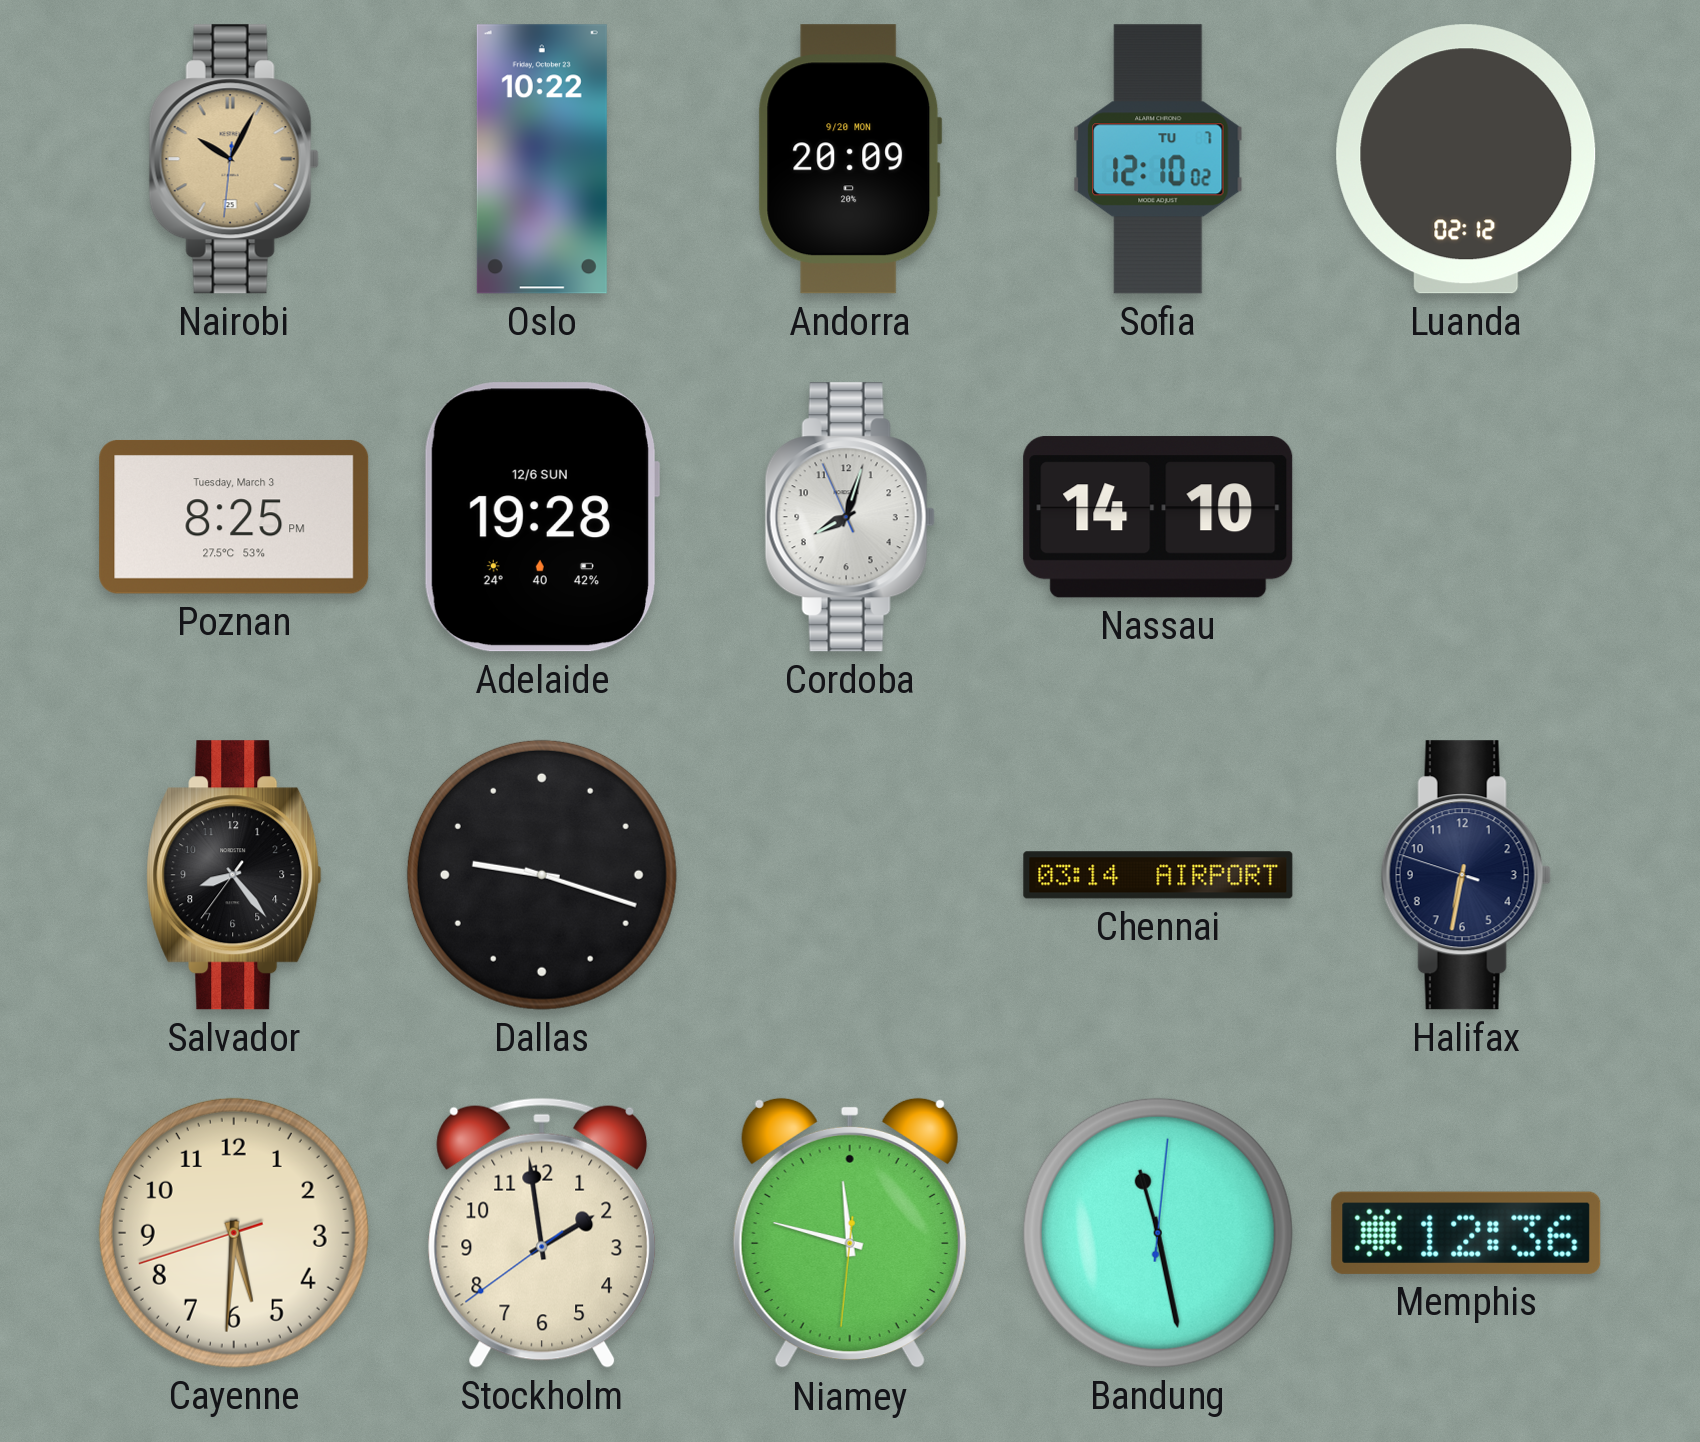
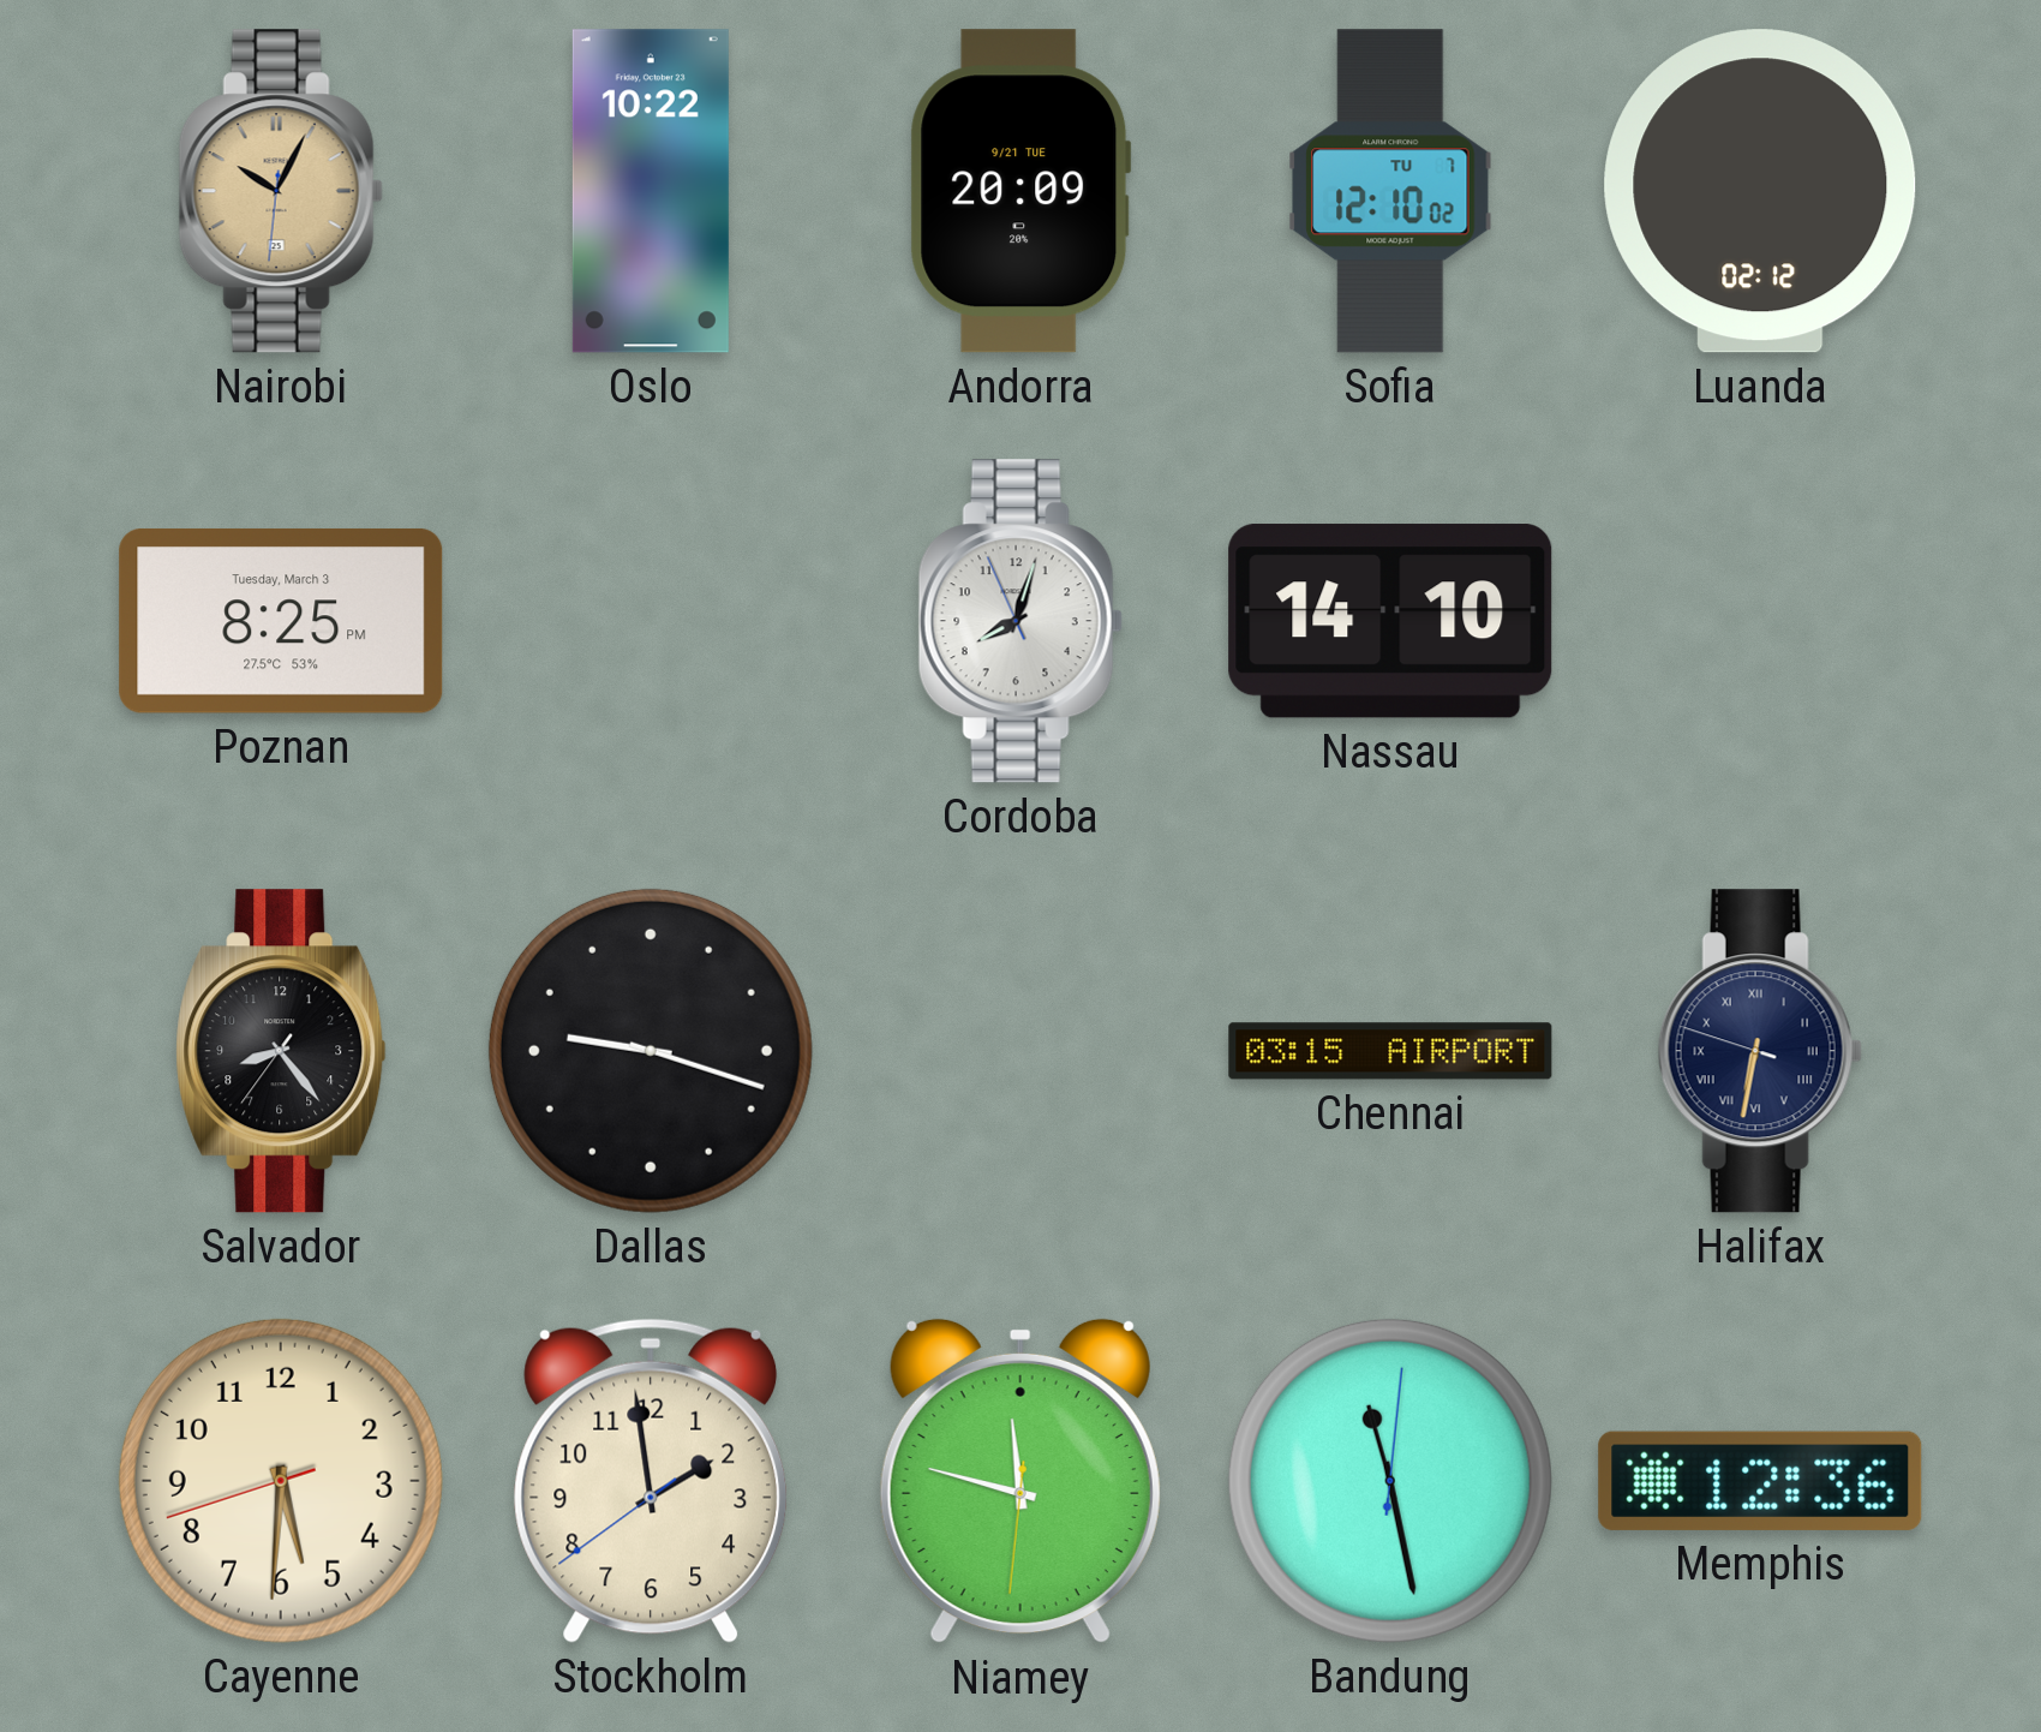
Andorra date: 9/20 MON -> 9/21 TUE (1021, 191)
Adelaide: 19:28 -> none (542, 517)
Chennai: 03:14 -> 03:15 (1390, 1051)
Halifax numerals: Arabic -> Roman (1760, 1051)
